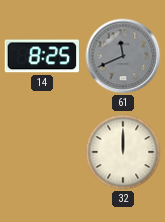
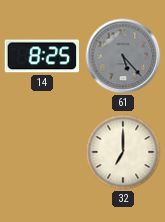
61: 11:41 -> 5:23 (123, 56)
32: 12:00 -> 7:00 (123, 152)
